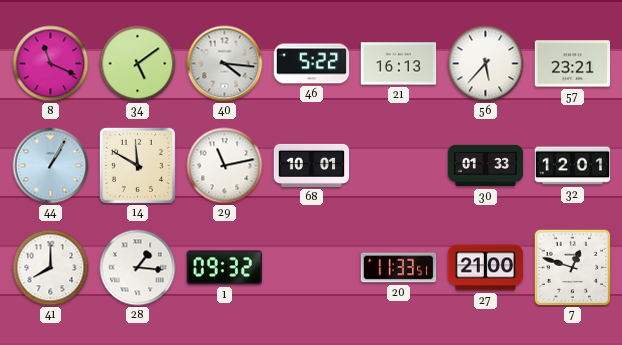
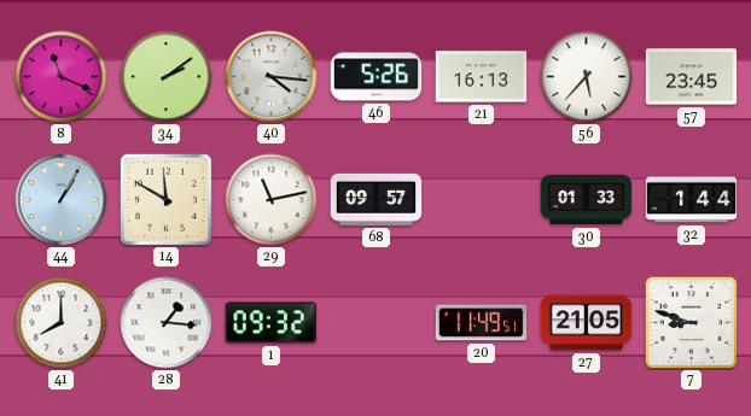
34: 5:09 -> 2:09 (167, 77)
46: 5:22 -> 5:26 (377, 77)
57: 23:21 -> 23:45 (692, 77)
68: 10:01 -> 09:57 (377, 199)
32: 12:01 -> 1:44 (692, 200)
20: 11:33 -> 11:49 (482, 323)
27: 21:00 -> 21:05 (587, 323)
7: 12:48 -> 8:48 (692, 323)
